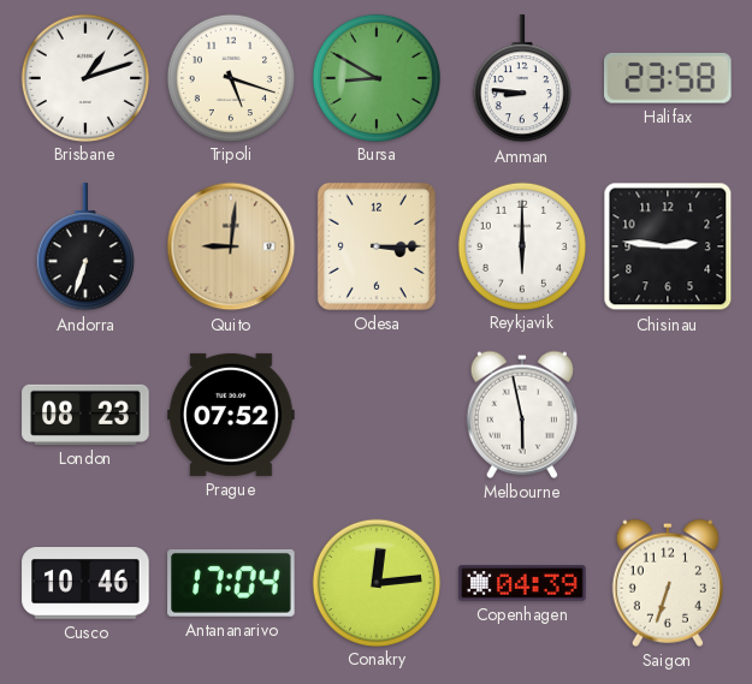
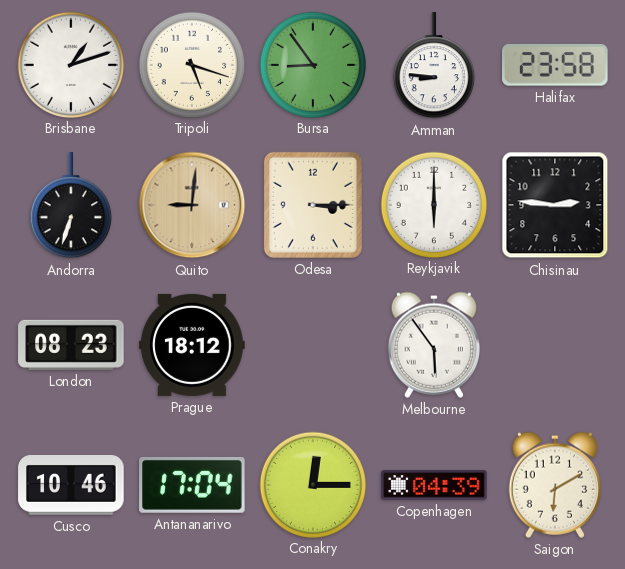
Bursa: 8:50 -> 8:54 (312, 64)
Prague: 07:52 -> 18:12 (192, 345)
Melbourne: 5:58 -> 5:54 (434, 345)
Conakry: 12:14 -> 12:15 (312, 484)
Saigon: 6:33 -> 6:10 (555, 485)
